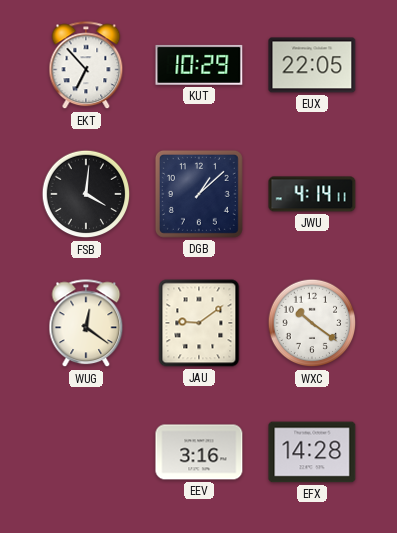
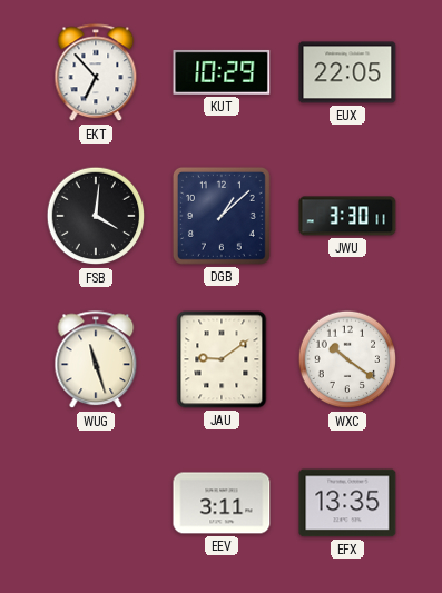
JWU: 4:14 -> 3:30 (347, 216)
WUG: 12:21 -> 11:27 (96, 360)
EEV: 3:16 -> 3:11 (222, 503)
EFX: 14:28 -> 13:35 (347, 503)
